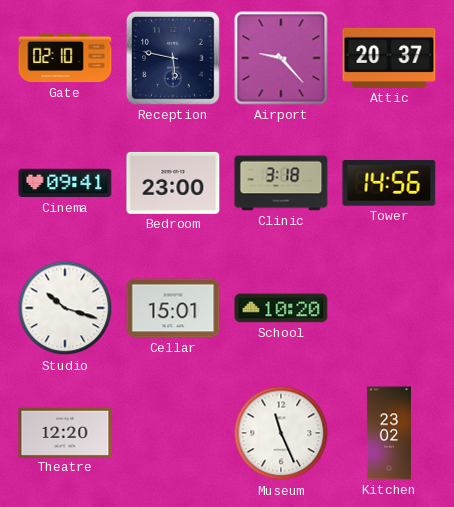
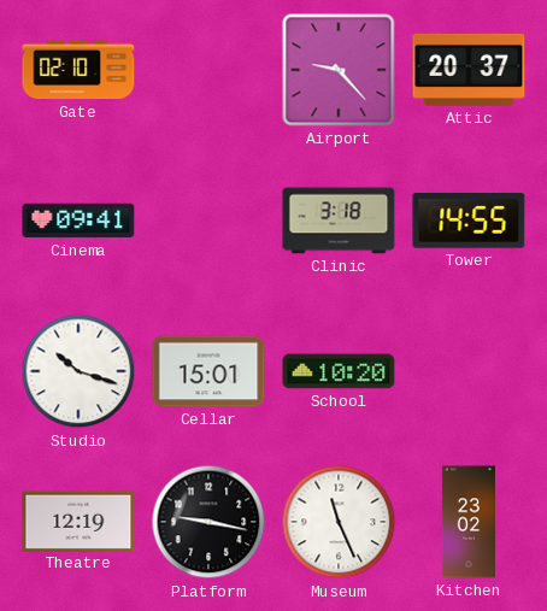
Reception: 5:47 -> none (173, 58)
Bedroom: 23:00 -> none (173, 183)
Tower: 14:56 -> 14:55 (469, 221)
Theatre: 12:20 -> 12:19 (78, 521)
Platform: none -> 9:17 (208, 522)
